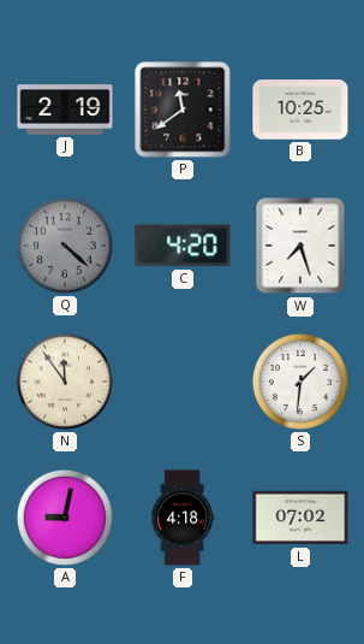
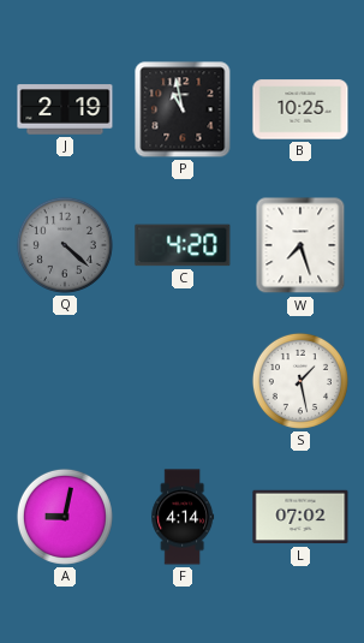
P: 11:39 -> 10:58 (183, 109)
N: 11:54 -> none (65, 382)
S: 1:31 -> 1:28 (300, 381)
F: 4:18 -> 4:14 (183, 517)
